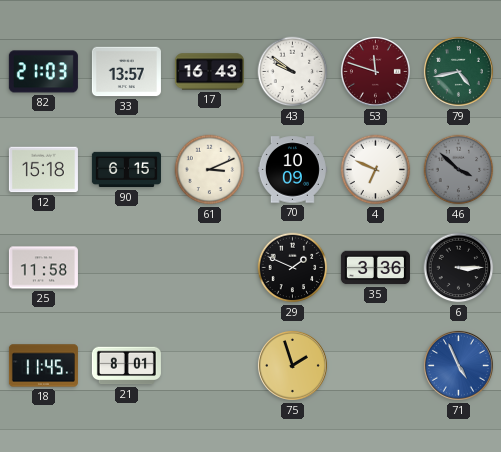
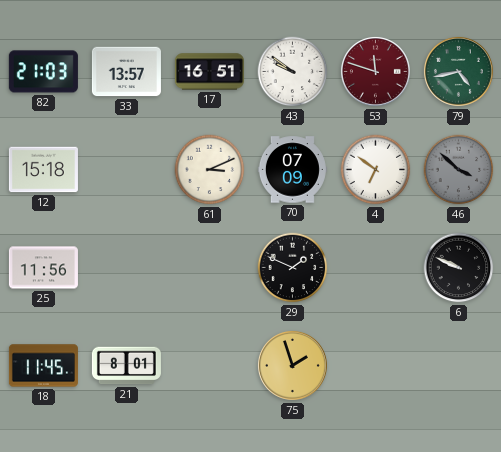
17: 16:43 -> 16:51 (209, 72)
90: 6:15 -> none (126, 170)
70: 10:09 -> 07:09 (292, 170)
4: 6:49 -> 6:51 (376, 170)
25: 11:58 -> 11:56 (43, 268)
35: 3:36 -> none (375, 268)
6: 3:15 -> 9:49 (459, 268)
71: 4:56 -> none (458, 365)
